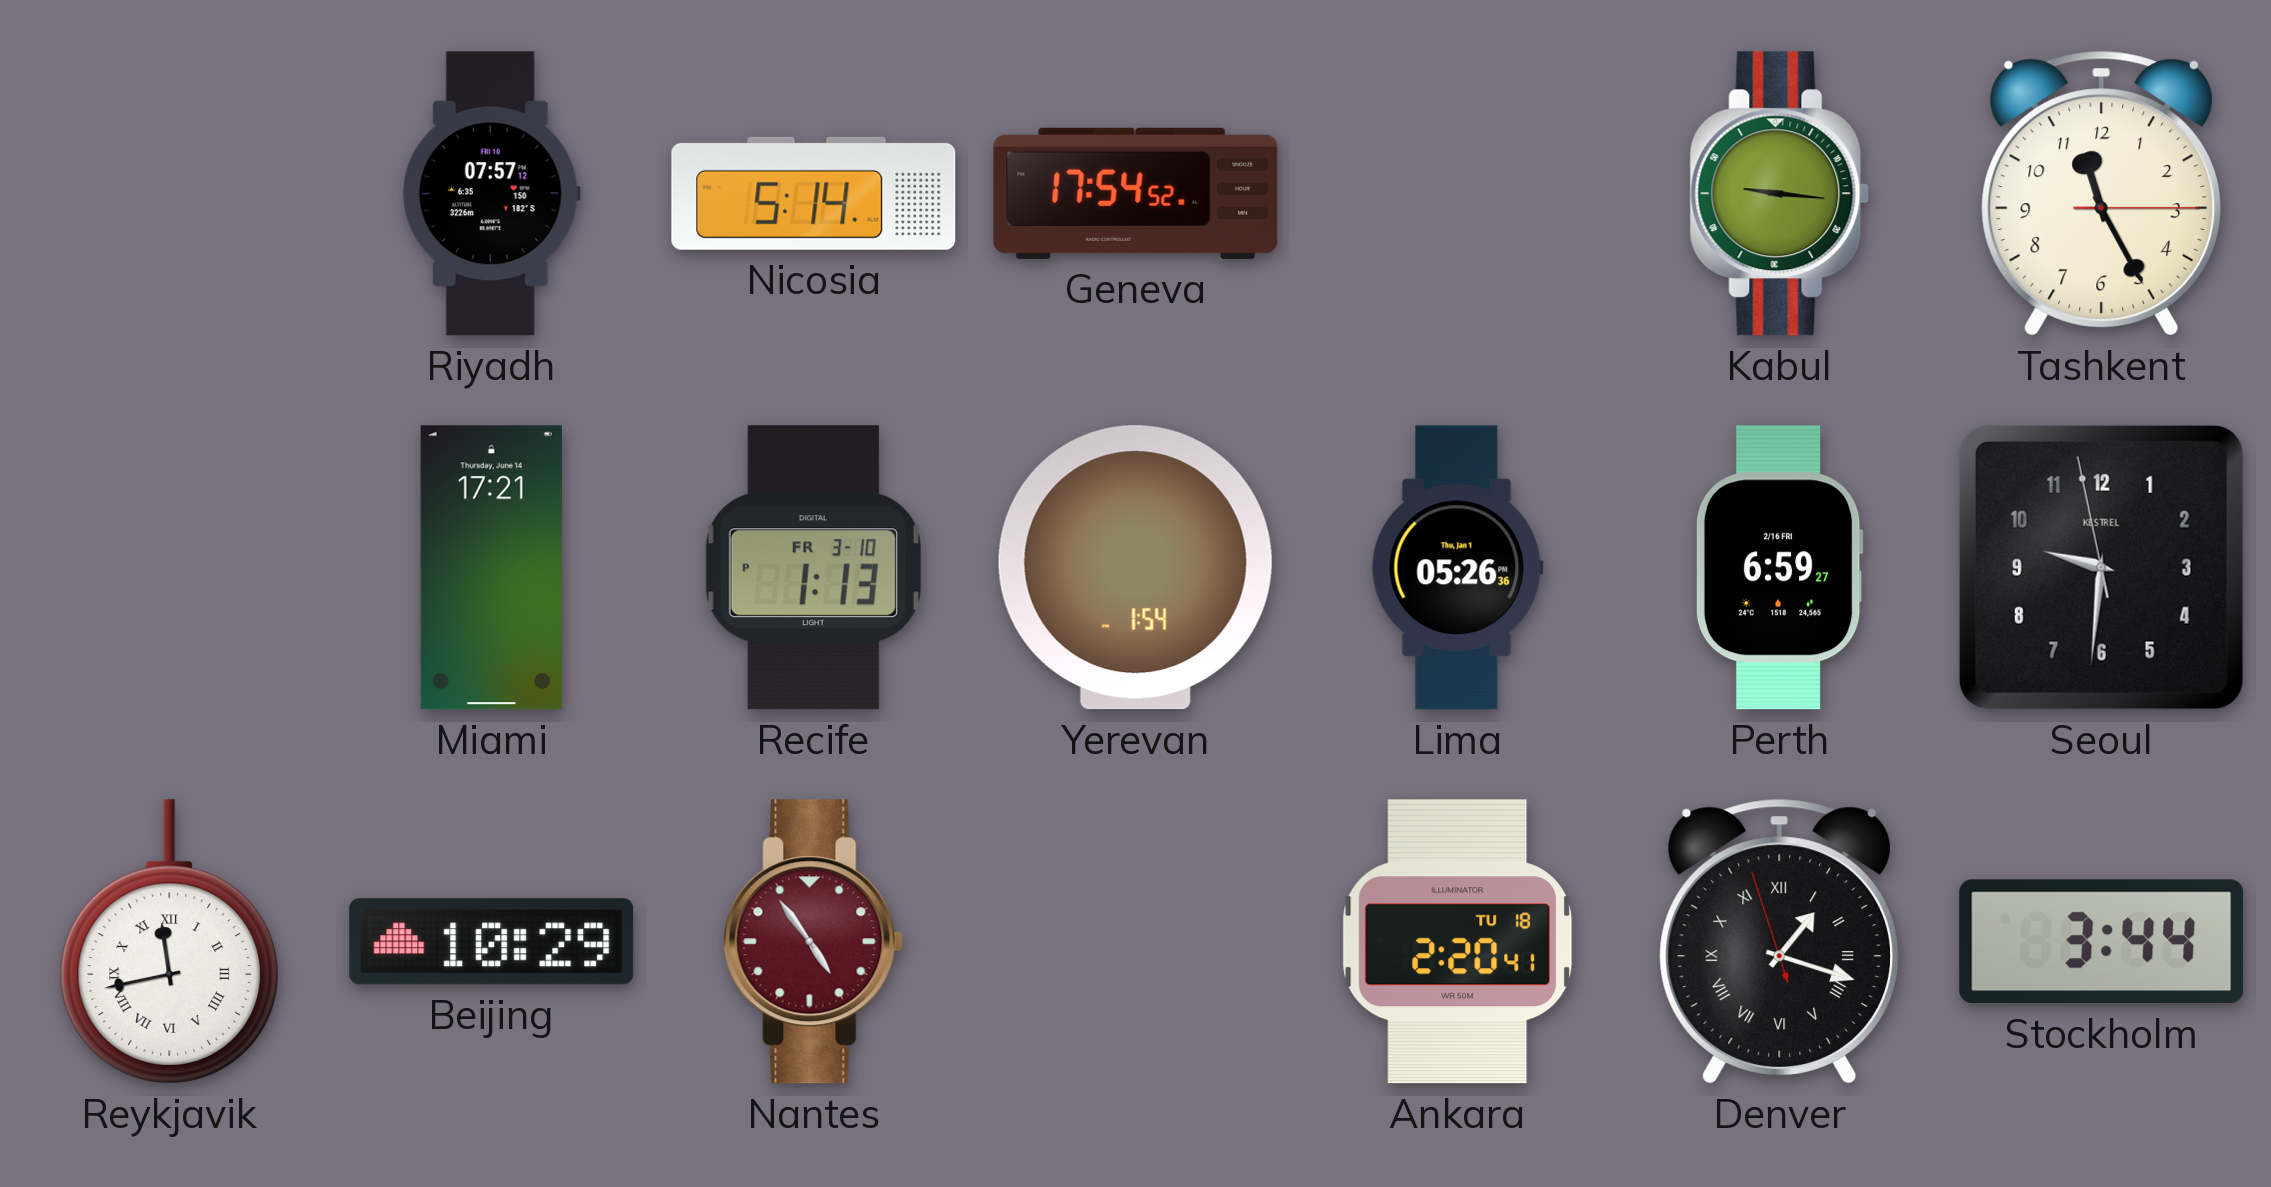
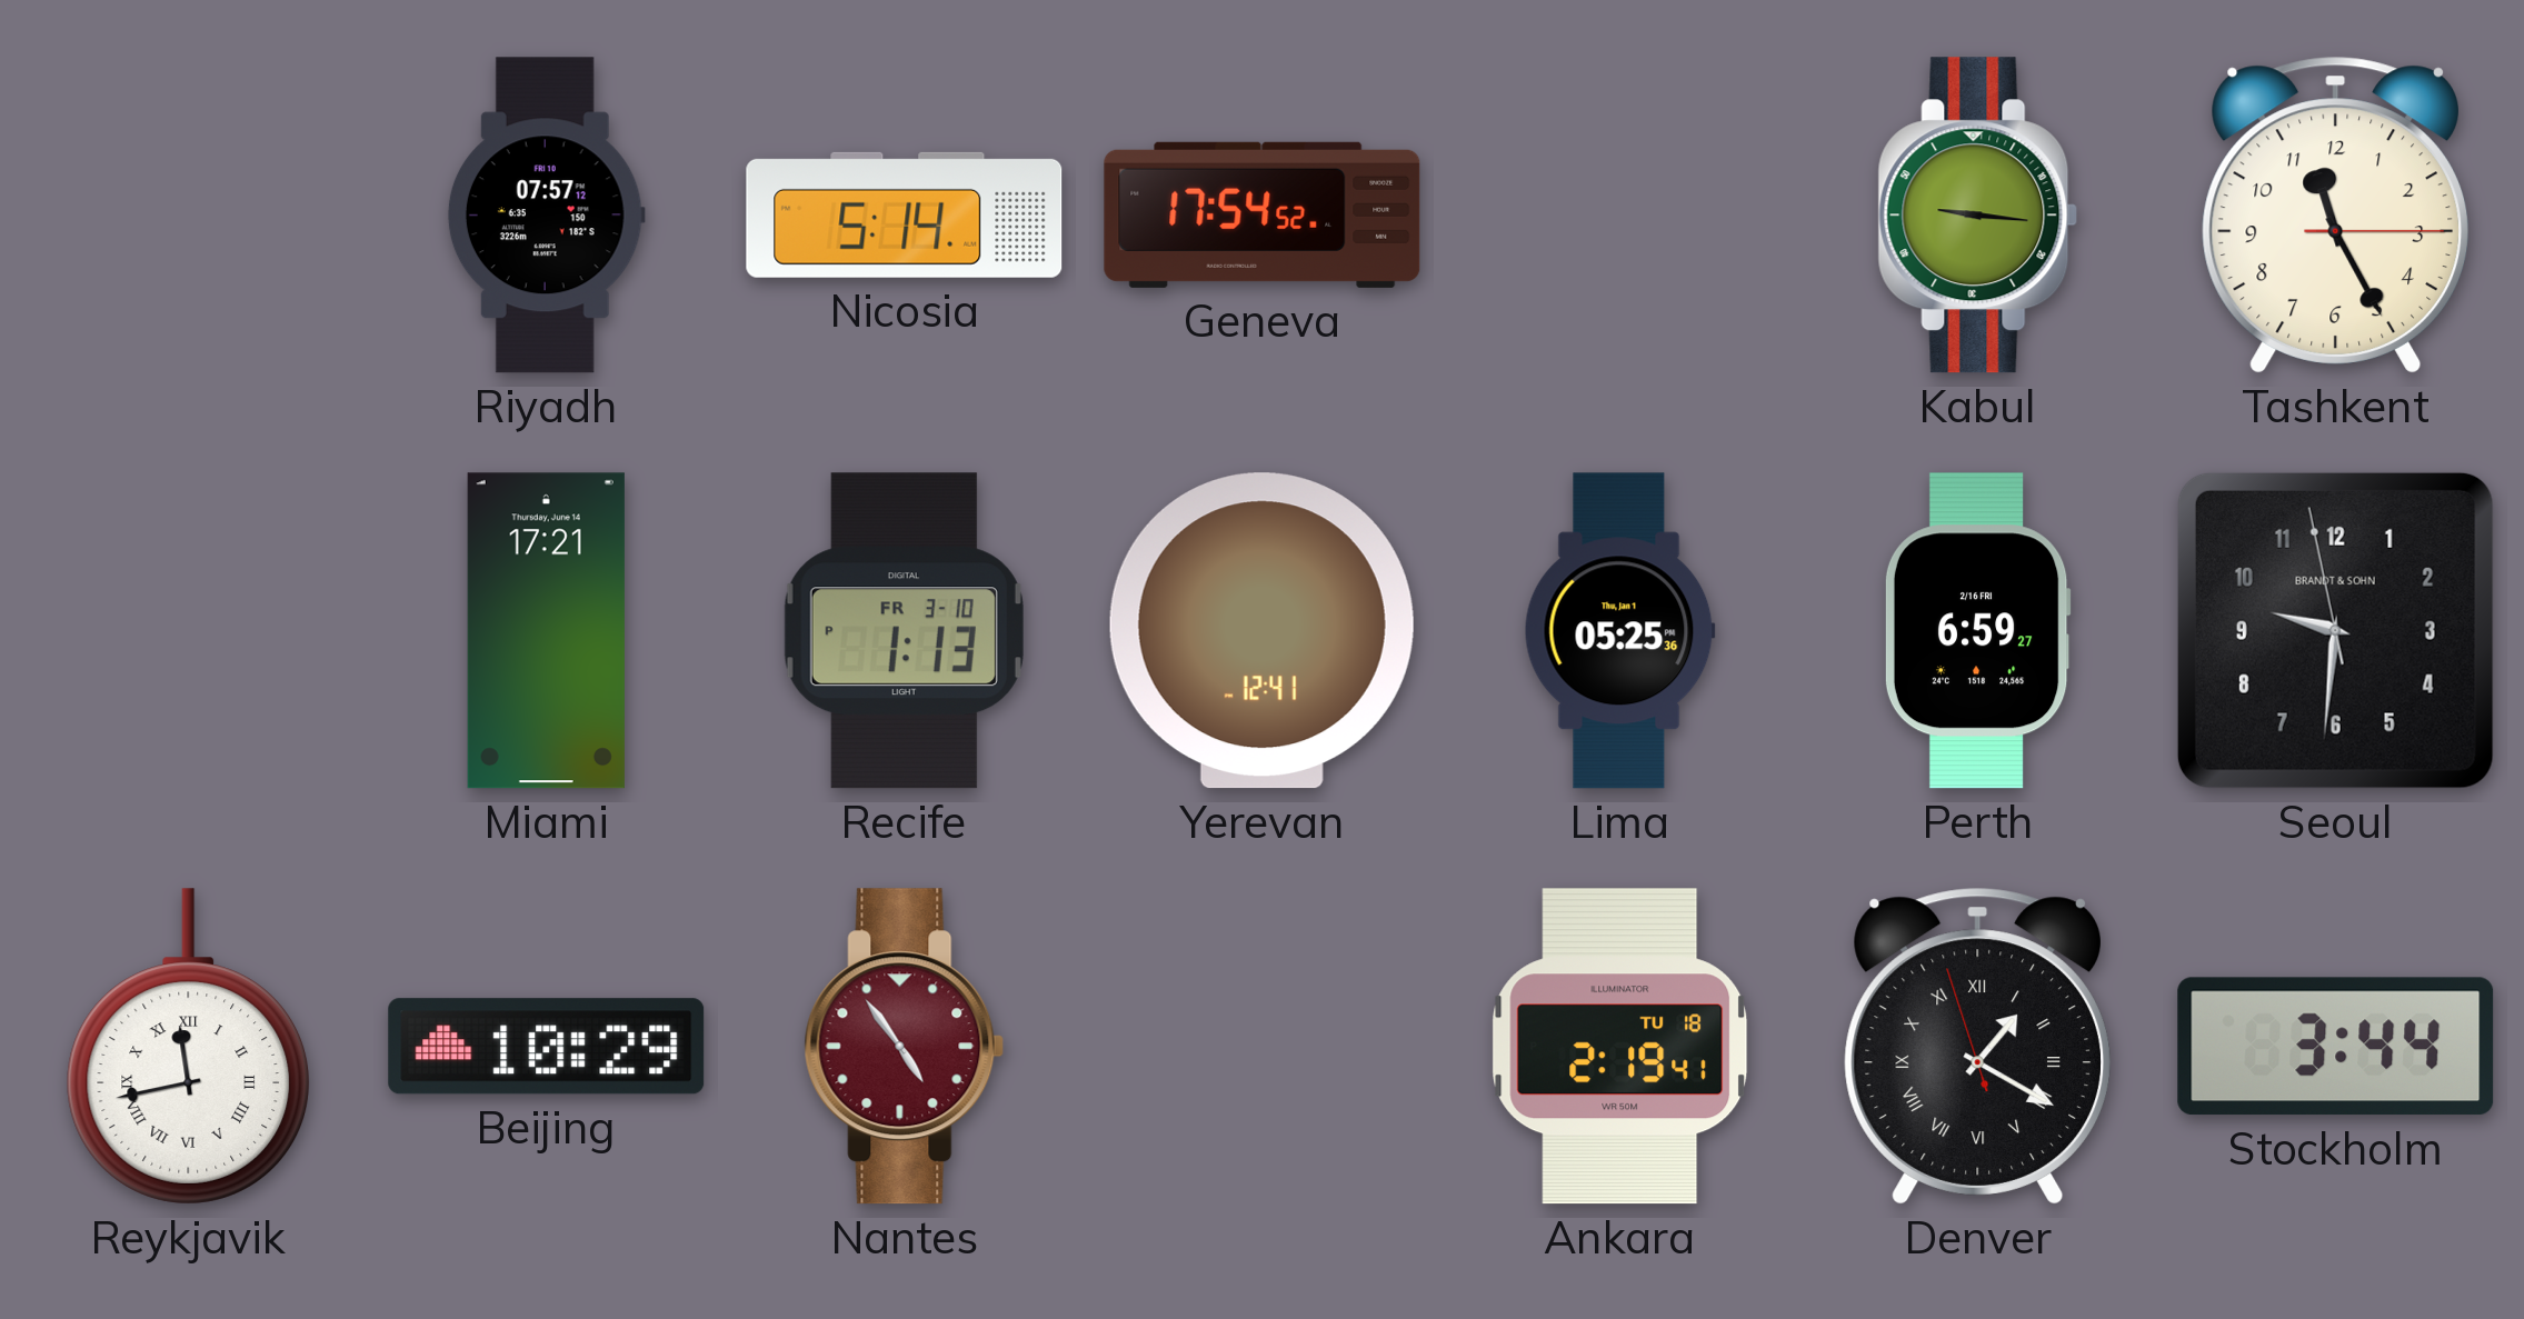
Yerevan: 1:54 -> 12:41 (1261, 631)
Lima: 05:26 -> 05:25 (1619, 631)
Seoul brand: KESTREL -> BRANDT & SOHN (2335, 630)
Ankara: 2:20 -> 2:19 (1620, 1047)
Denver: 1:17 -> 1:19 (1977, 1046)
